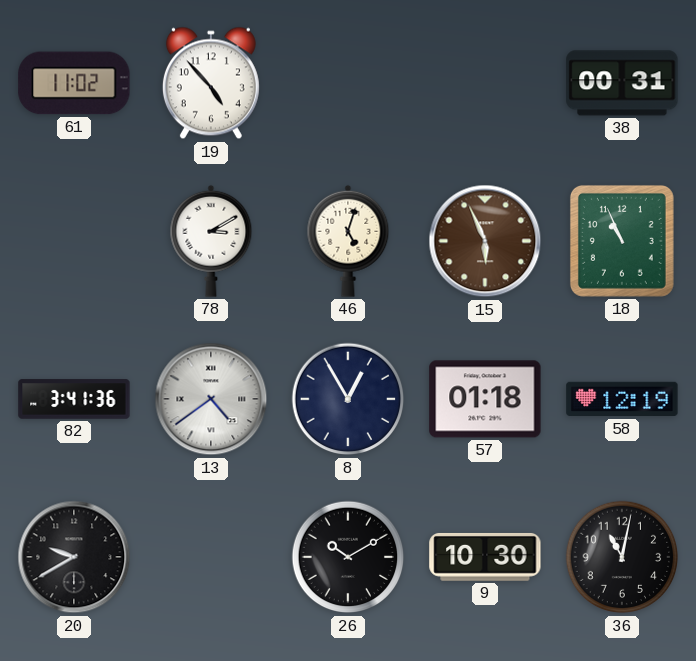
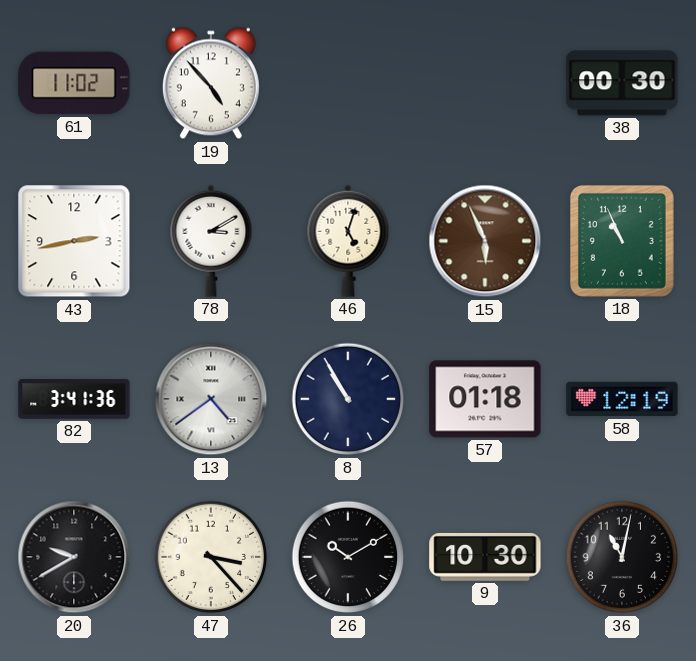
38: 00:31 -> 00:30 (622, 83)
43: none -> 2:43 (74, 241)
8: 12:55 -> 10:55 (348, 399)
47: none -> 3:23 (211, 557)
